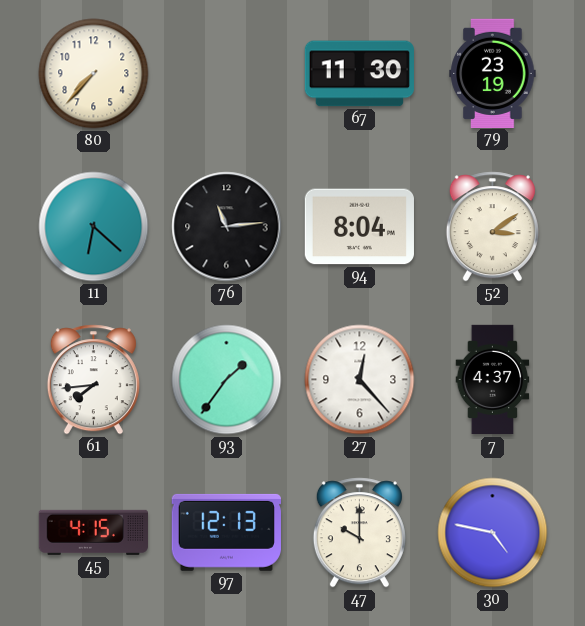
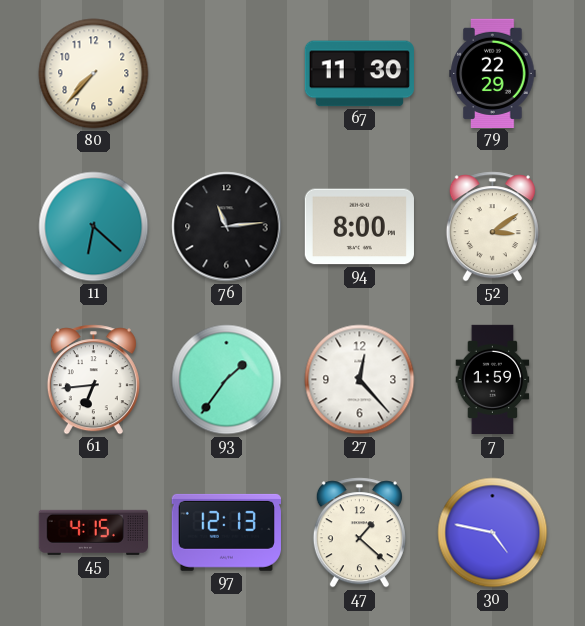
79: 23:19 -> 22:29 (493, 73)
94: 8:04 -> 8:00 (359, 227)
61: 7:44 -> 6:44 (93, 380)
7: 4:37 -> 1:59 (493, 380)
47: 10:00 -> 1:22 (359, 533)
